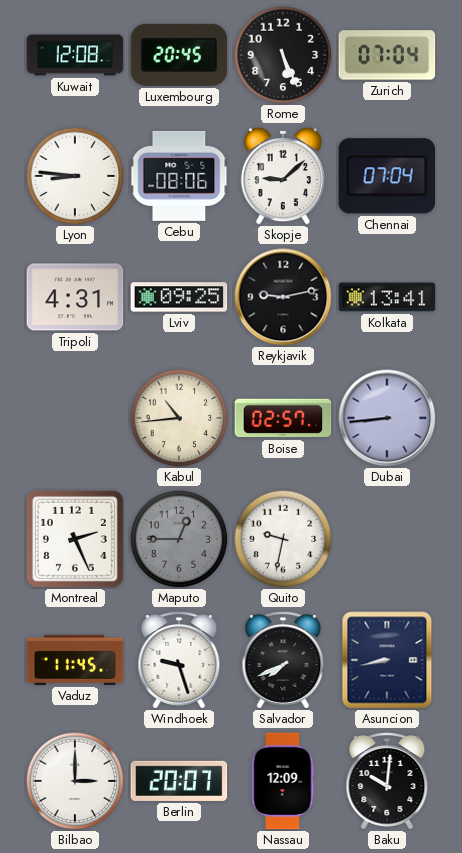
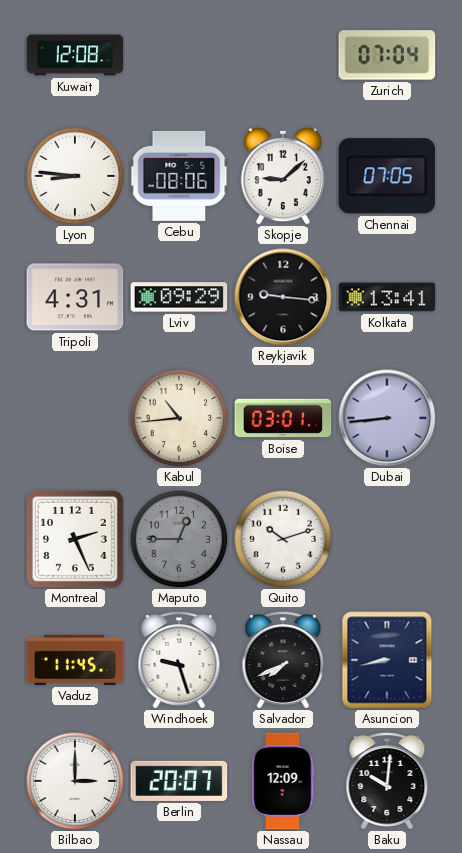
Luxembourg: 20:45 -> none (179, 55)
Rome: 5:26 -> none (283, 55)
Chennai: 07:04 -> 07:05 (387, 176)
Lviv: 09:25 -> 09:29 (179, 297)
Reykjavik: 9:13 -> 9:16 (283, 297)
Boise: 02:57 -> 03:01 (283, 418)
Quito: 9:32 -> 10:12 (283, 539)
